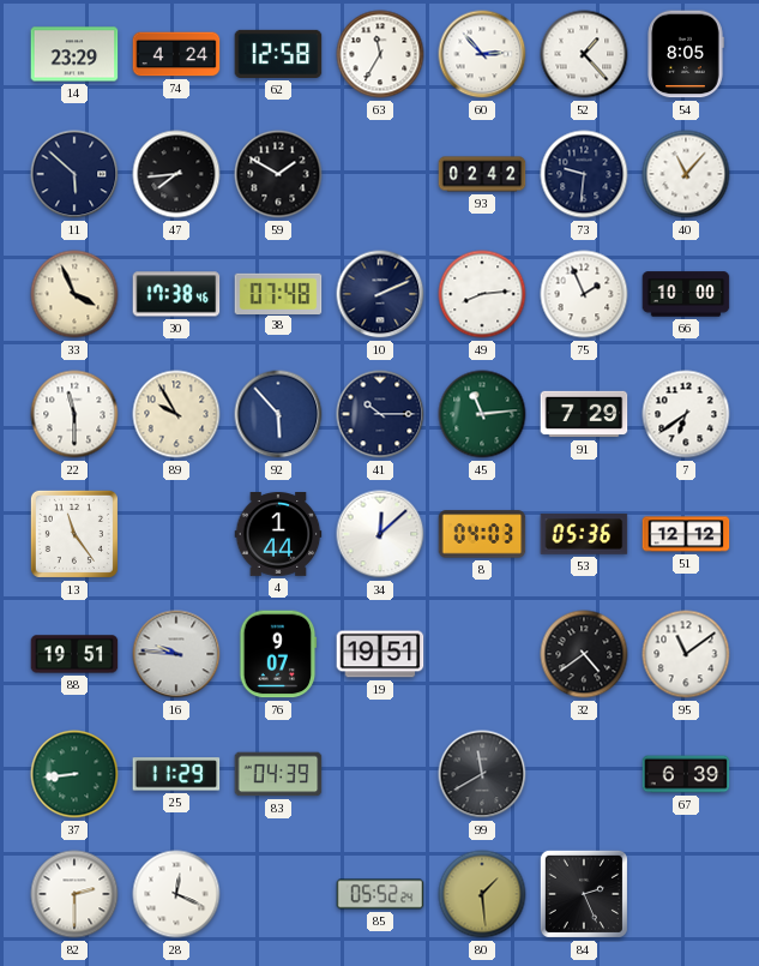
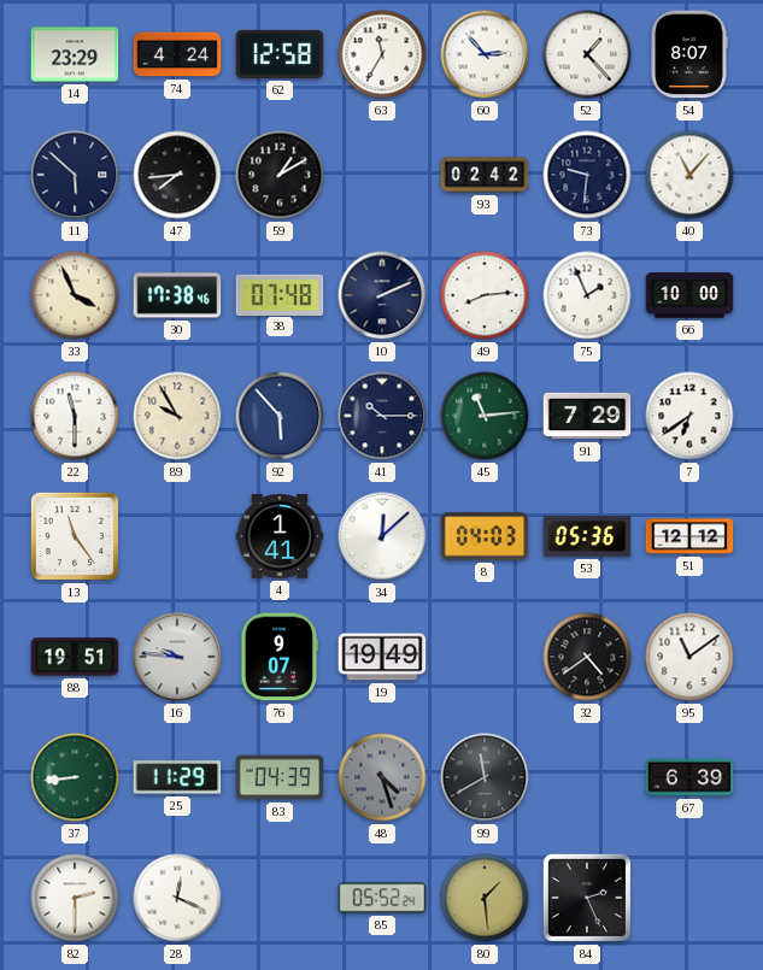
54: 8:05 -> 8:07 (689, 54)
59: 1:50 -> 1:10 (280, 175)
4: 1:44 -> 1:41 (280, 537)
19: 19:51 -> 19:49 (382, 657)
48: none -> 4:27 (382, 777)
